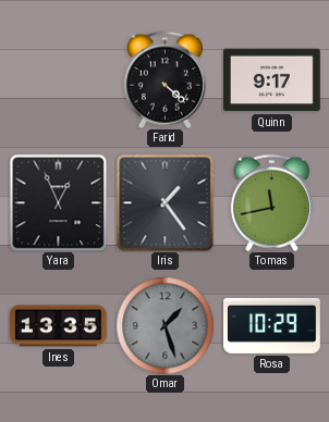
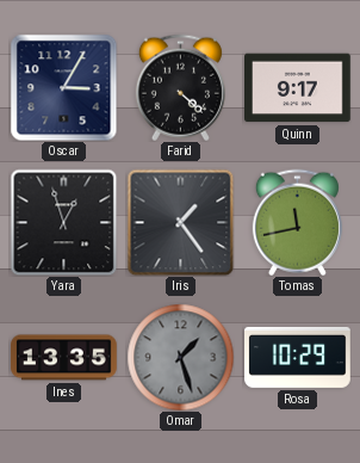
Oscar: none -> 3:05 (63, 87)
Yara: 12:56 -> 12:57 (63, 222)
